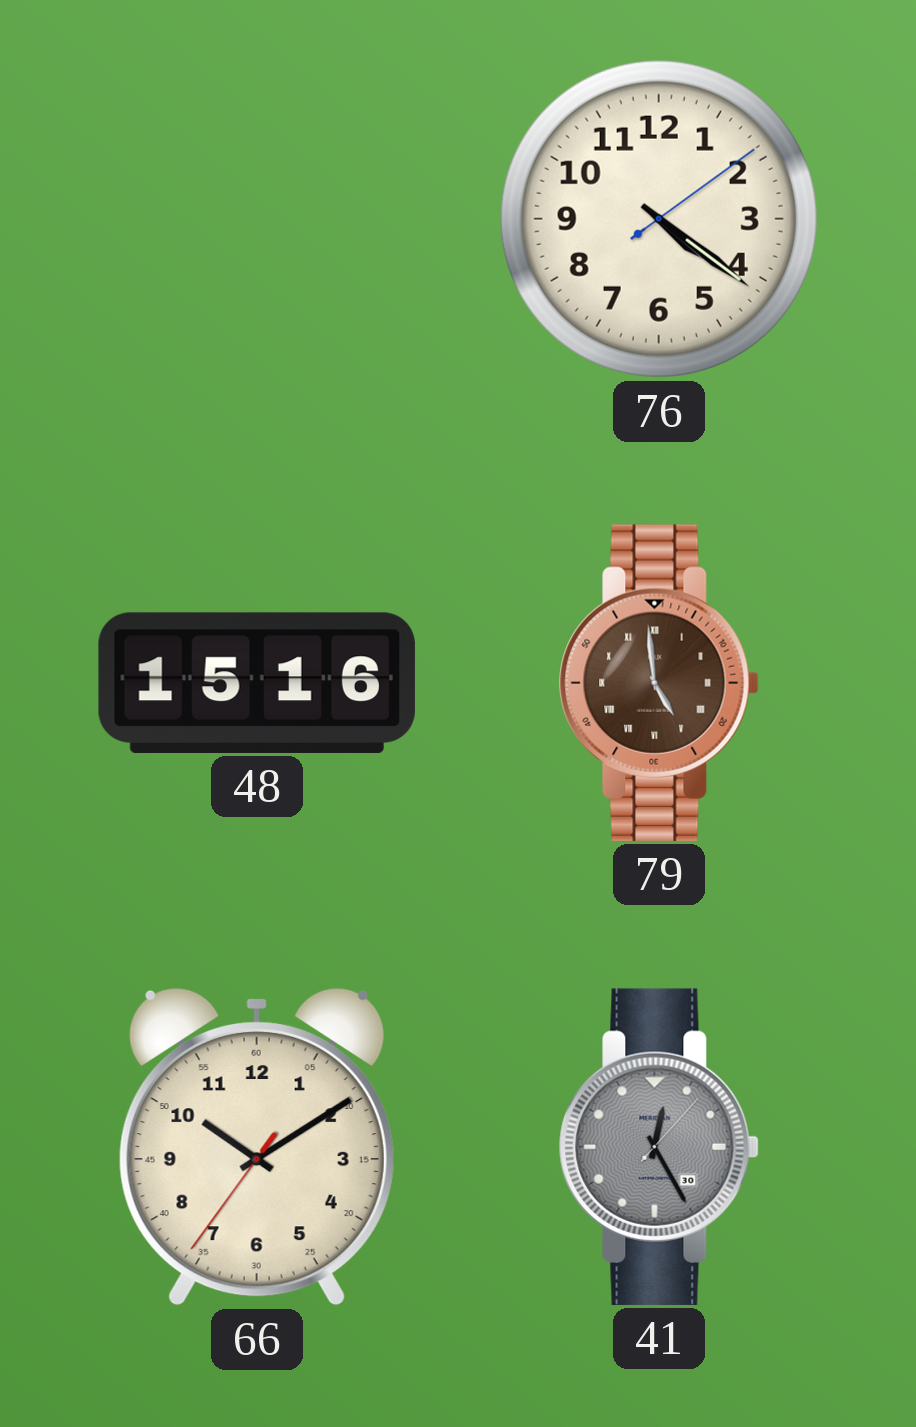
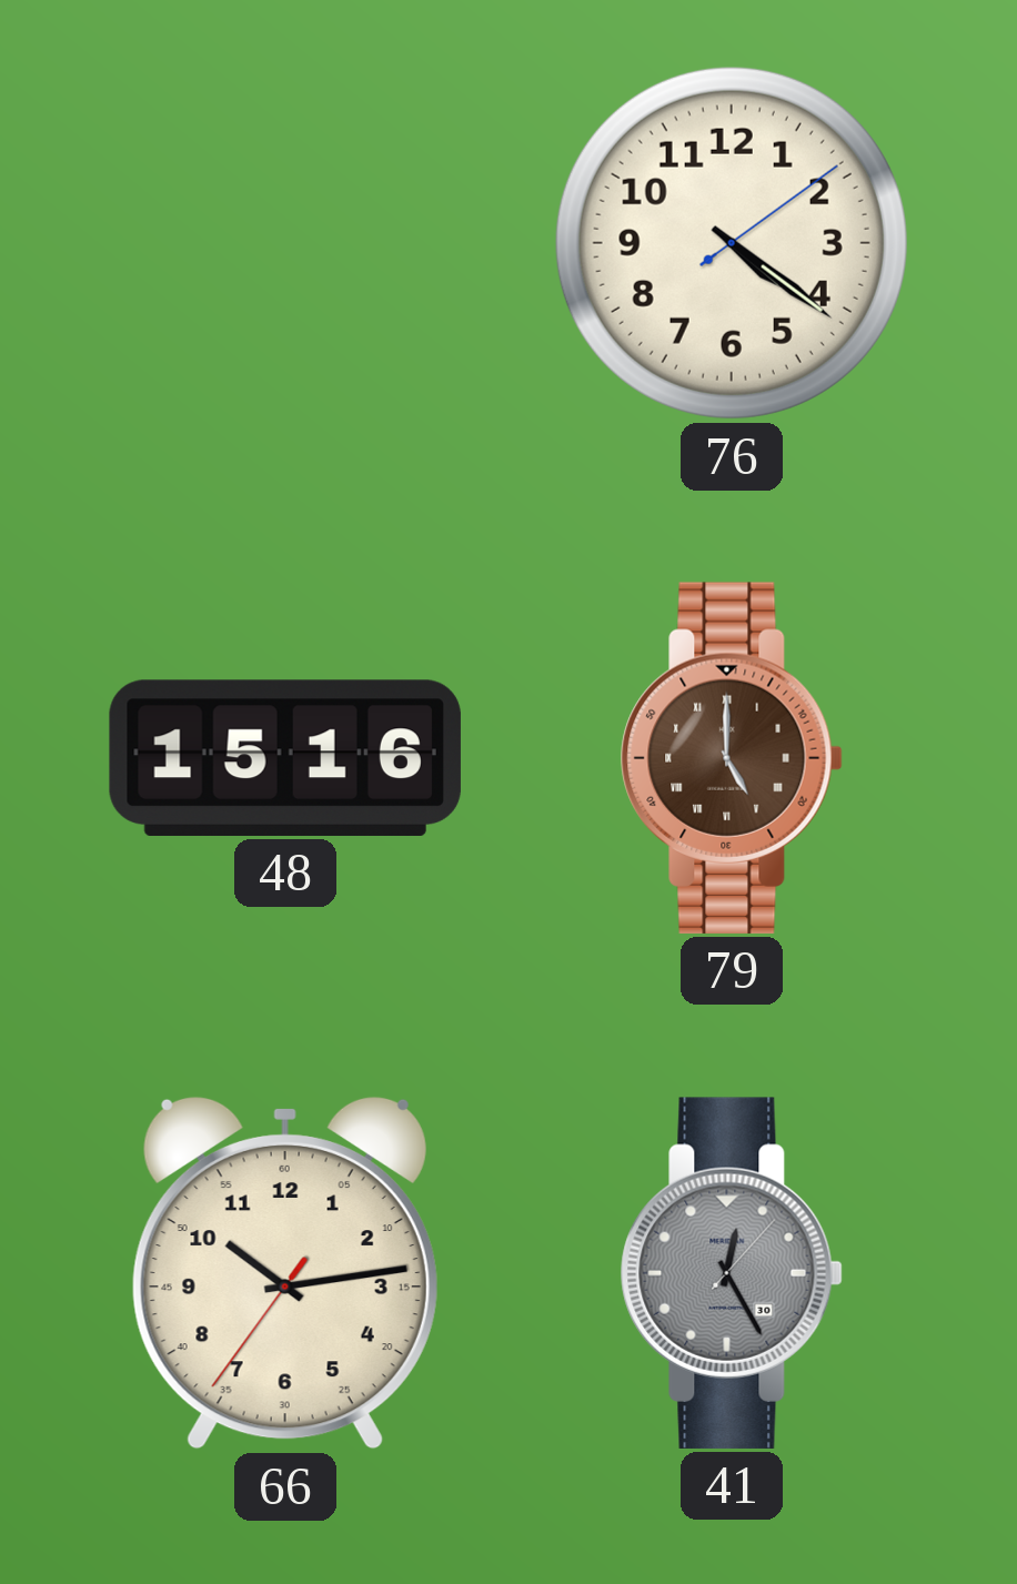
79: 4:59 -> 5:00 (732, 758)
66: 10:09 -> 10:13 (285, 1273)
